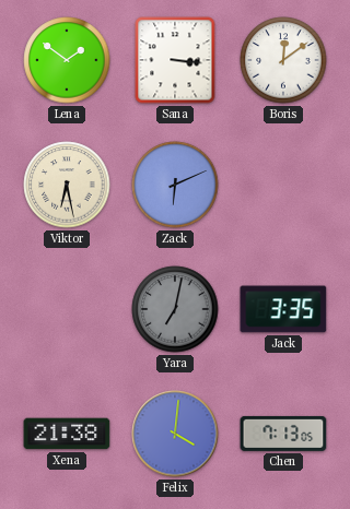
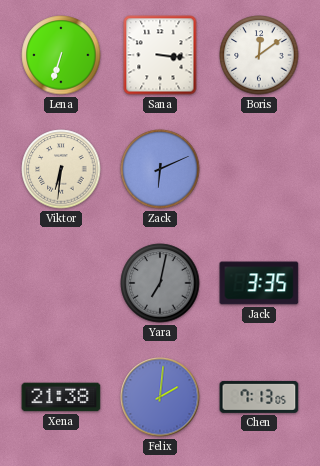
Lena: 1:51 -> 6:33 (61, 55)
Viktor: 6:28 -> 6:31 (61, 169)
Felix: 4:01 -> 2:01 (160, 397)
